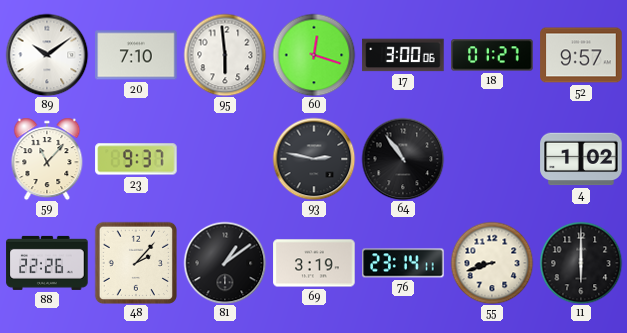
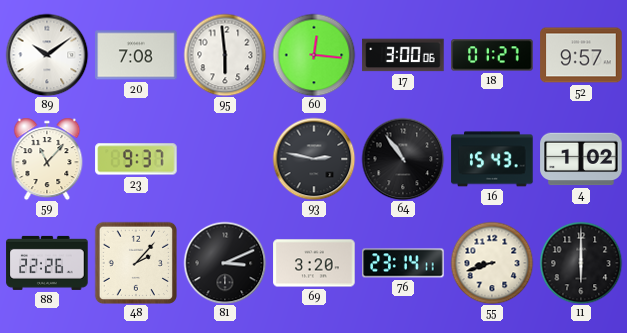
20: 7:10 -> 7:08 (136, 55)
60: 12:18 -> 12:16 (314, 55)
16: none -> 15:43 (492, 159)
81: 1:09 -> 3:11 (225, 263)
69: 3:19 -> 3:20 (314, 263)
